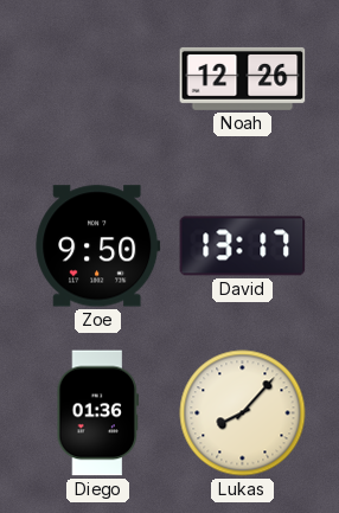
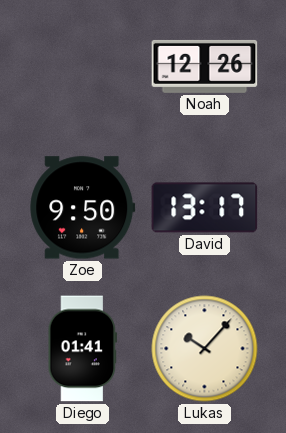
Diego: 01:36 -> 01:41 (83, 349)
Lukas: 8:07 -> 10:07 (205, 349)
